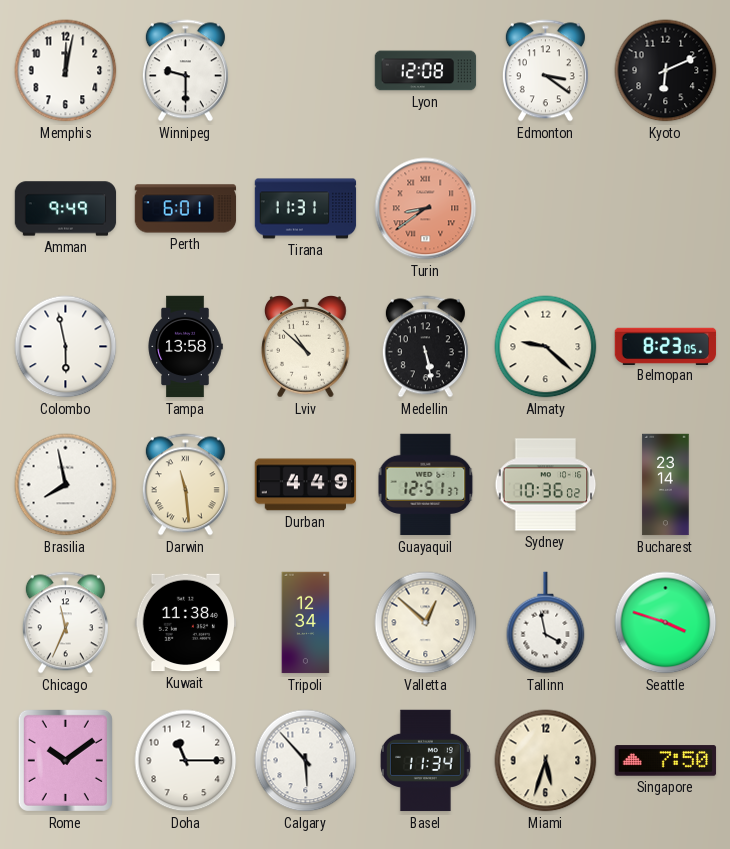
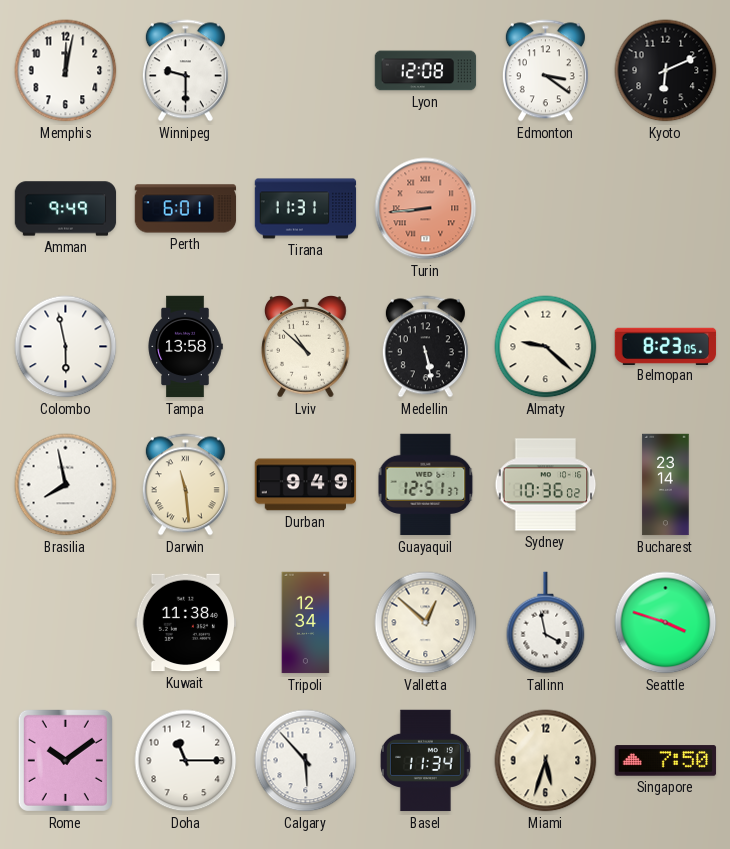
Turin: 8:39 -> 8:44 (426, 209)
Durban: 4:49 -> 9:49 (306, 485)
Chicago: 11:34 -> none (65, 623)
